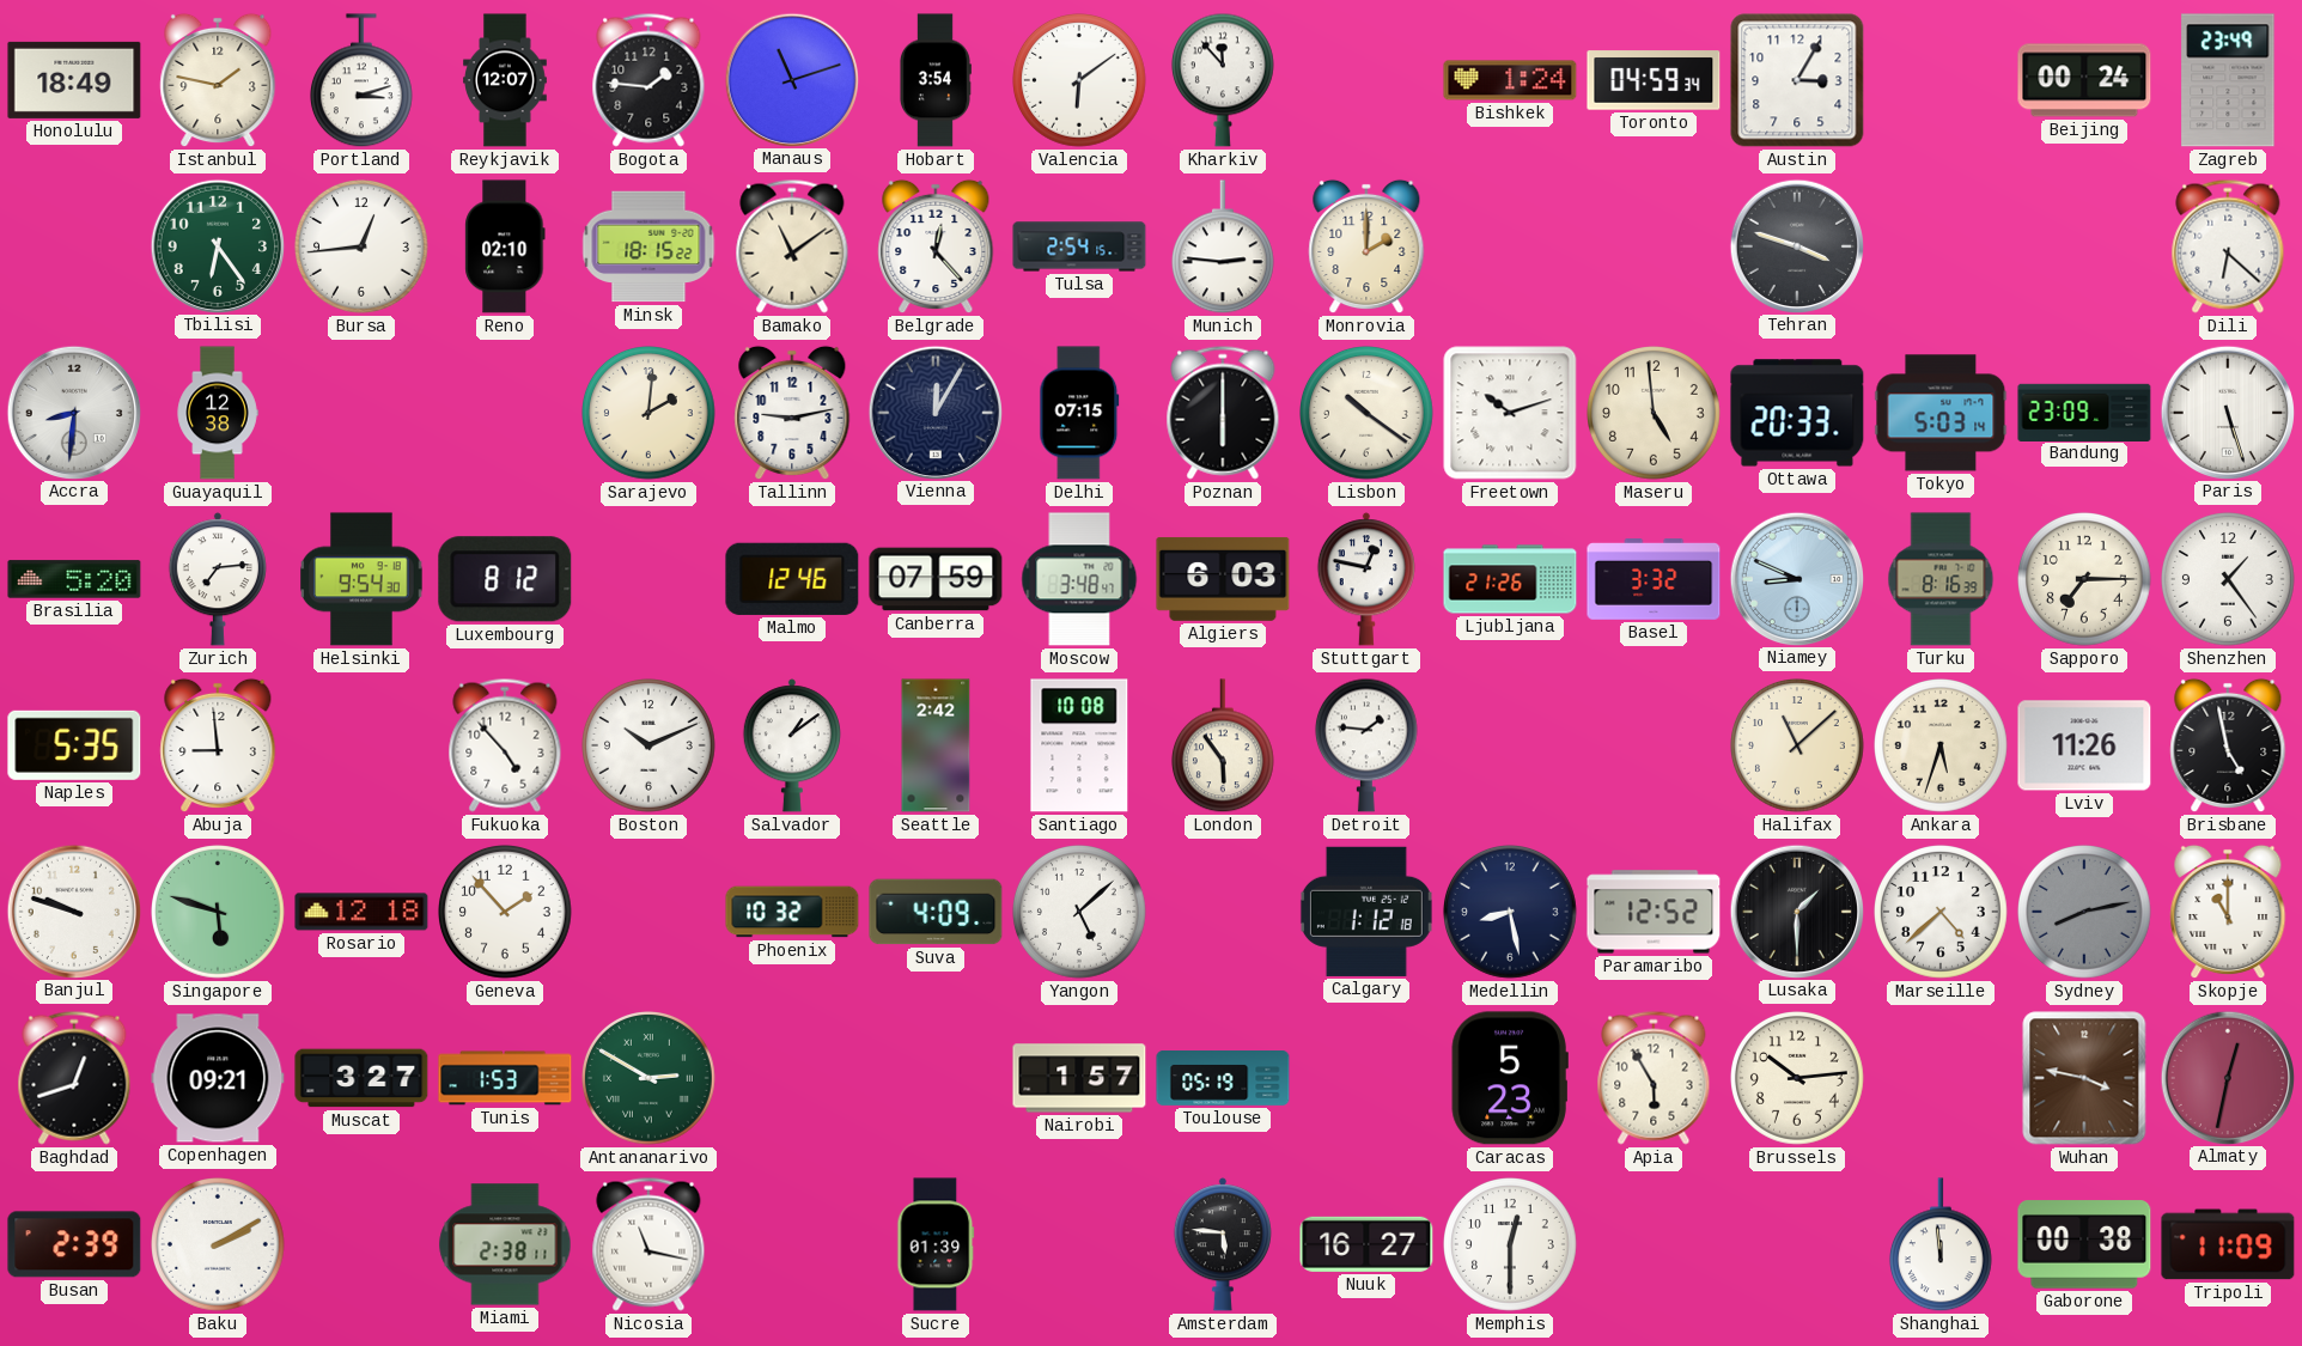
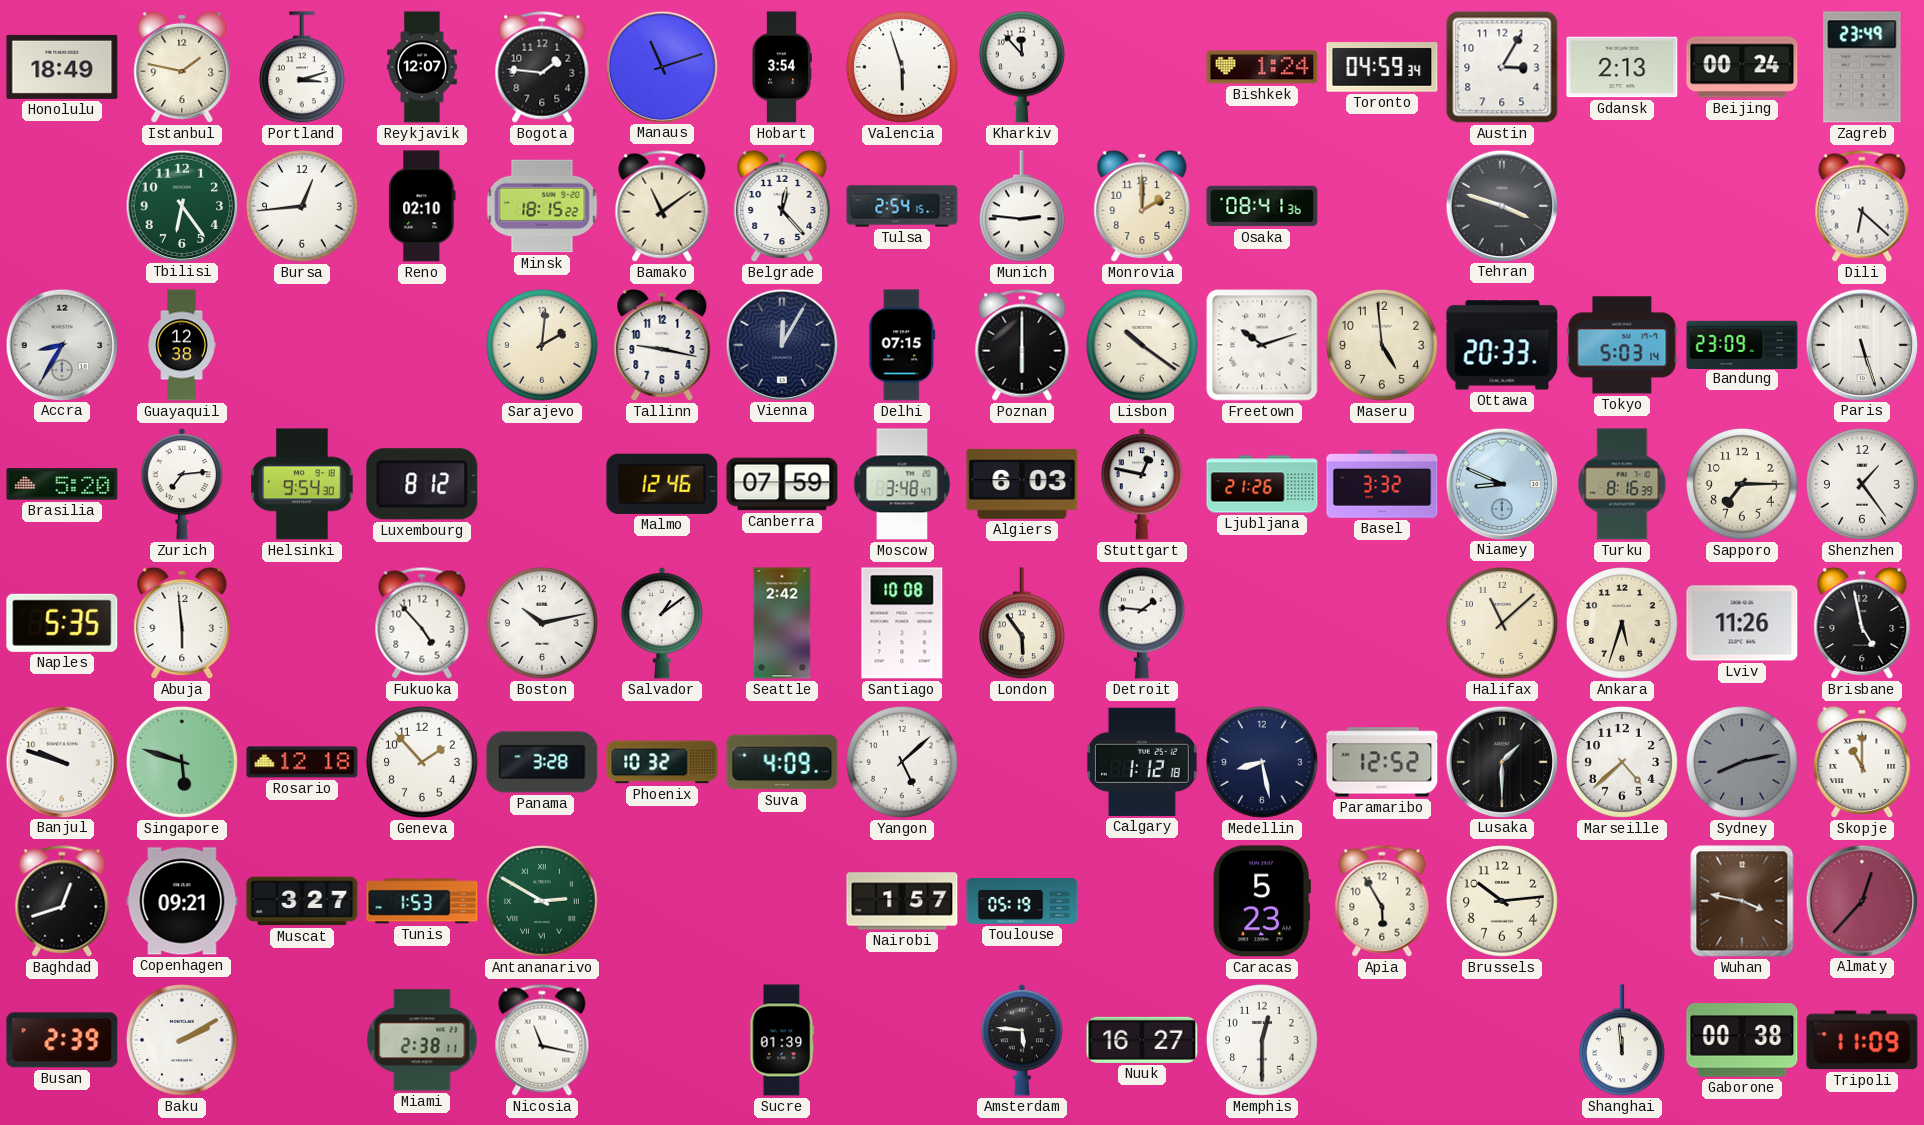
Valencia: 6:09 -> 5:57 (903, 68)
Gdansk: none -> 2:13 (1622, 67)
Osaka: none -> 08:41 (1262, 206)
Accra: 8:31 -> 8:35 (61, 344)
Tallinn: 9:13 -> 9:17 (662, 345)
Abuja: 8:59 -> 5:59 (182, 623)
Boston: 10:11 -> 10:13 (543, 624)
Panama: none -> 3:28 (542, 762)
Almaty: 12:32 -> 12:37 (1861, 900)
